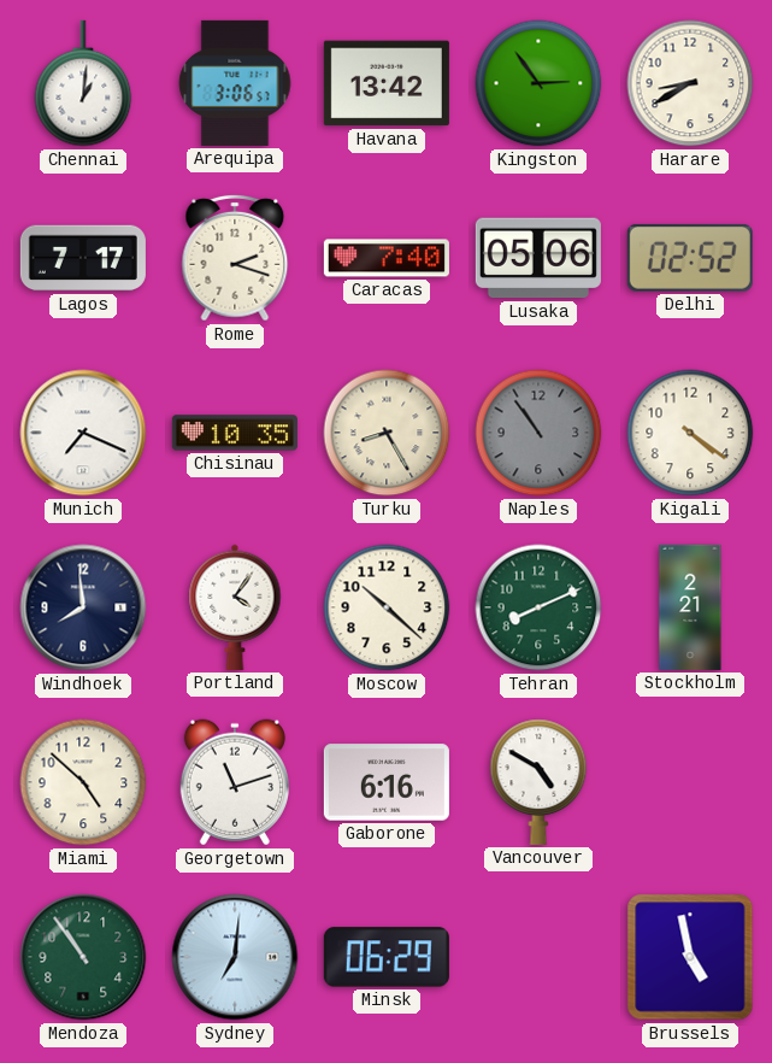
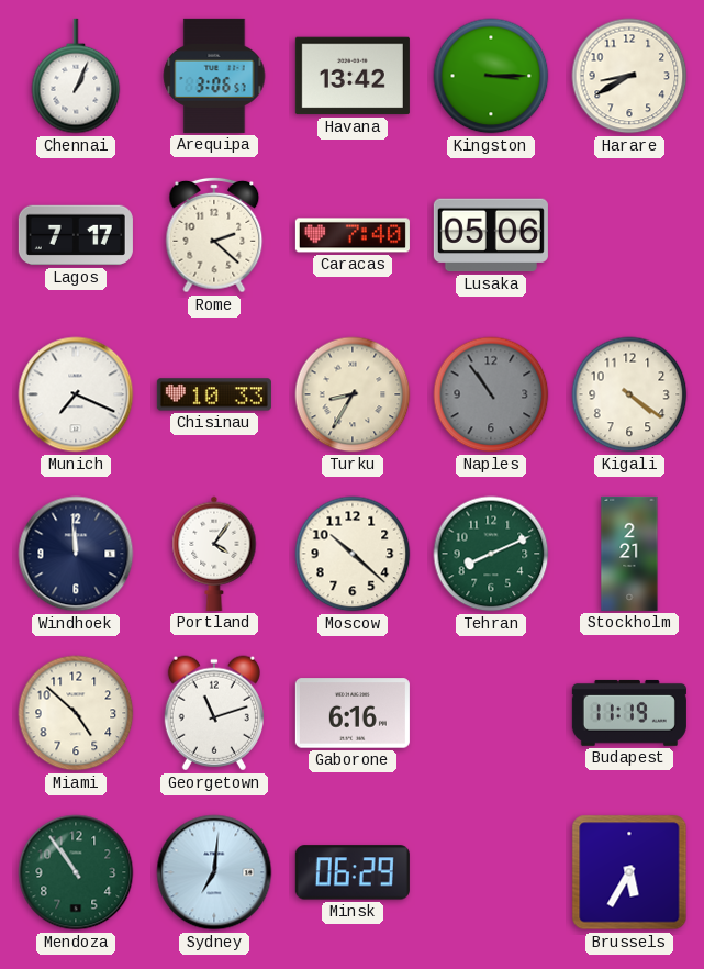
Chennai: 1:01 -> 1:04 (76, 76)
Kingston: 2:54 -> 3:15 (491, 76)
Rome: 2:18 -> 2:22 (214, 235)
Delhi: 02:52 -> none (690, 258)
Chisinau: 10:35 -> 10:33 (214, 394)
Turku: 8:25 -> 8:35 (353, 394)
Windhoek: 7:59 -> 11:59 (76, 554)
Vancouver: 4:50 -> none (538, 782)
Budapest: none -> 11:19 (629, 713)
Brussels: 4:58 -> 5:35 (629, 872)
